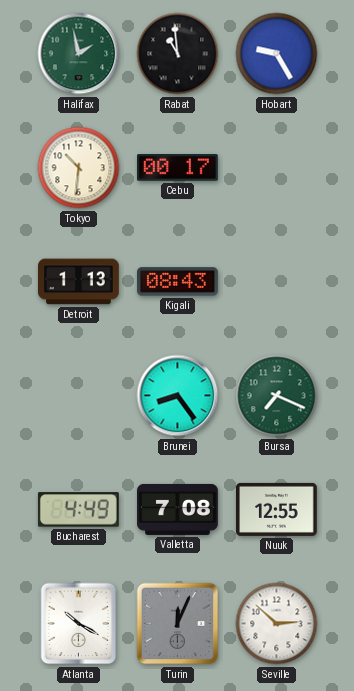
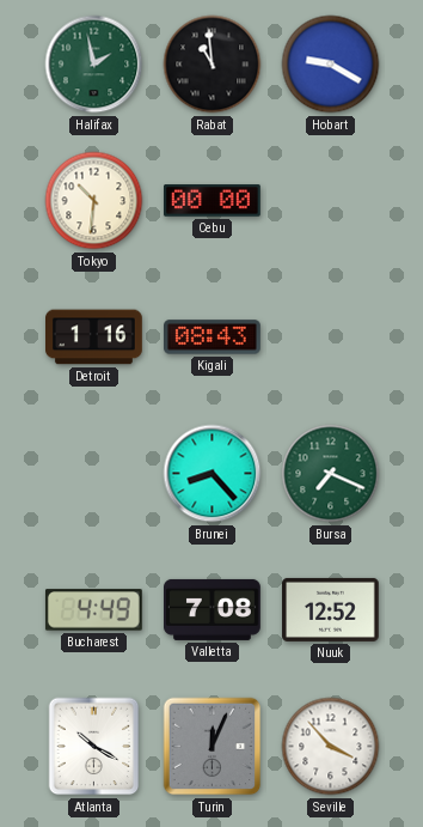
Hobart: 9:25 -> 9:20 (331, 65)
Cebu: 00:17 -> 00:00 (213, 201)
Detroit: 1:13 -> 1:16 (94, 338)
Brunei: 8:24 -> 8:23 (213, 474)
Nuuk: 12:55 -> 12:52 (331, 609)
Seville: 2:52 -> 3:53 (331, 747)
